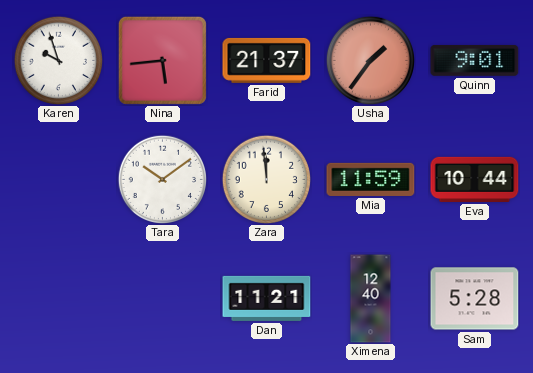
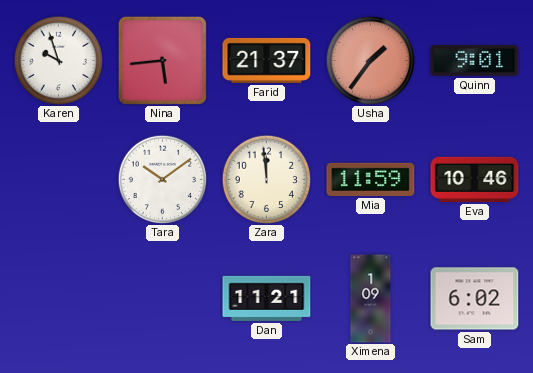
Eva: 10:44 -> 10:46 (475, 179)
Ximena: 12:40 -> 1:09 (371, 299)
Sam: 5:28 -> 6:02 (475, 299)
